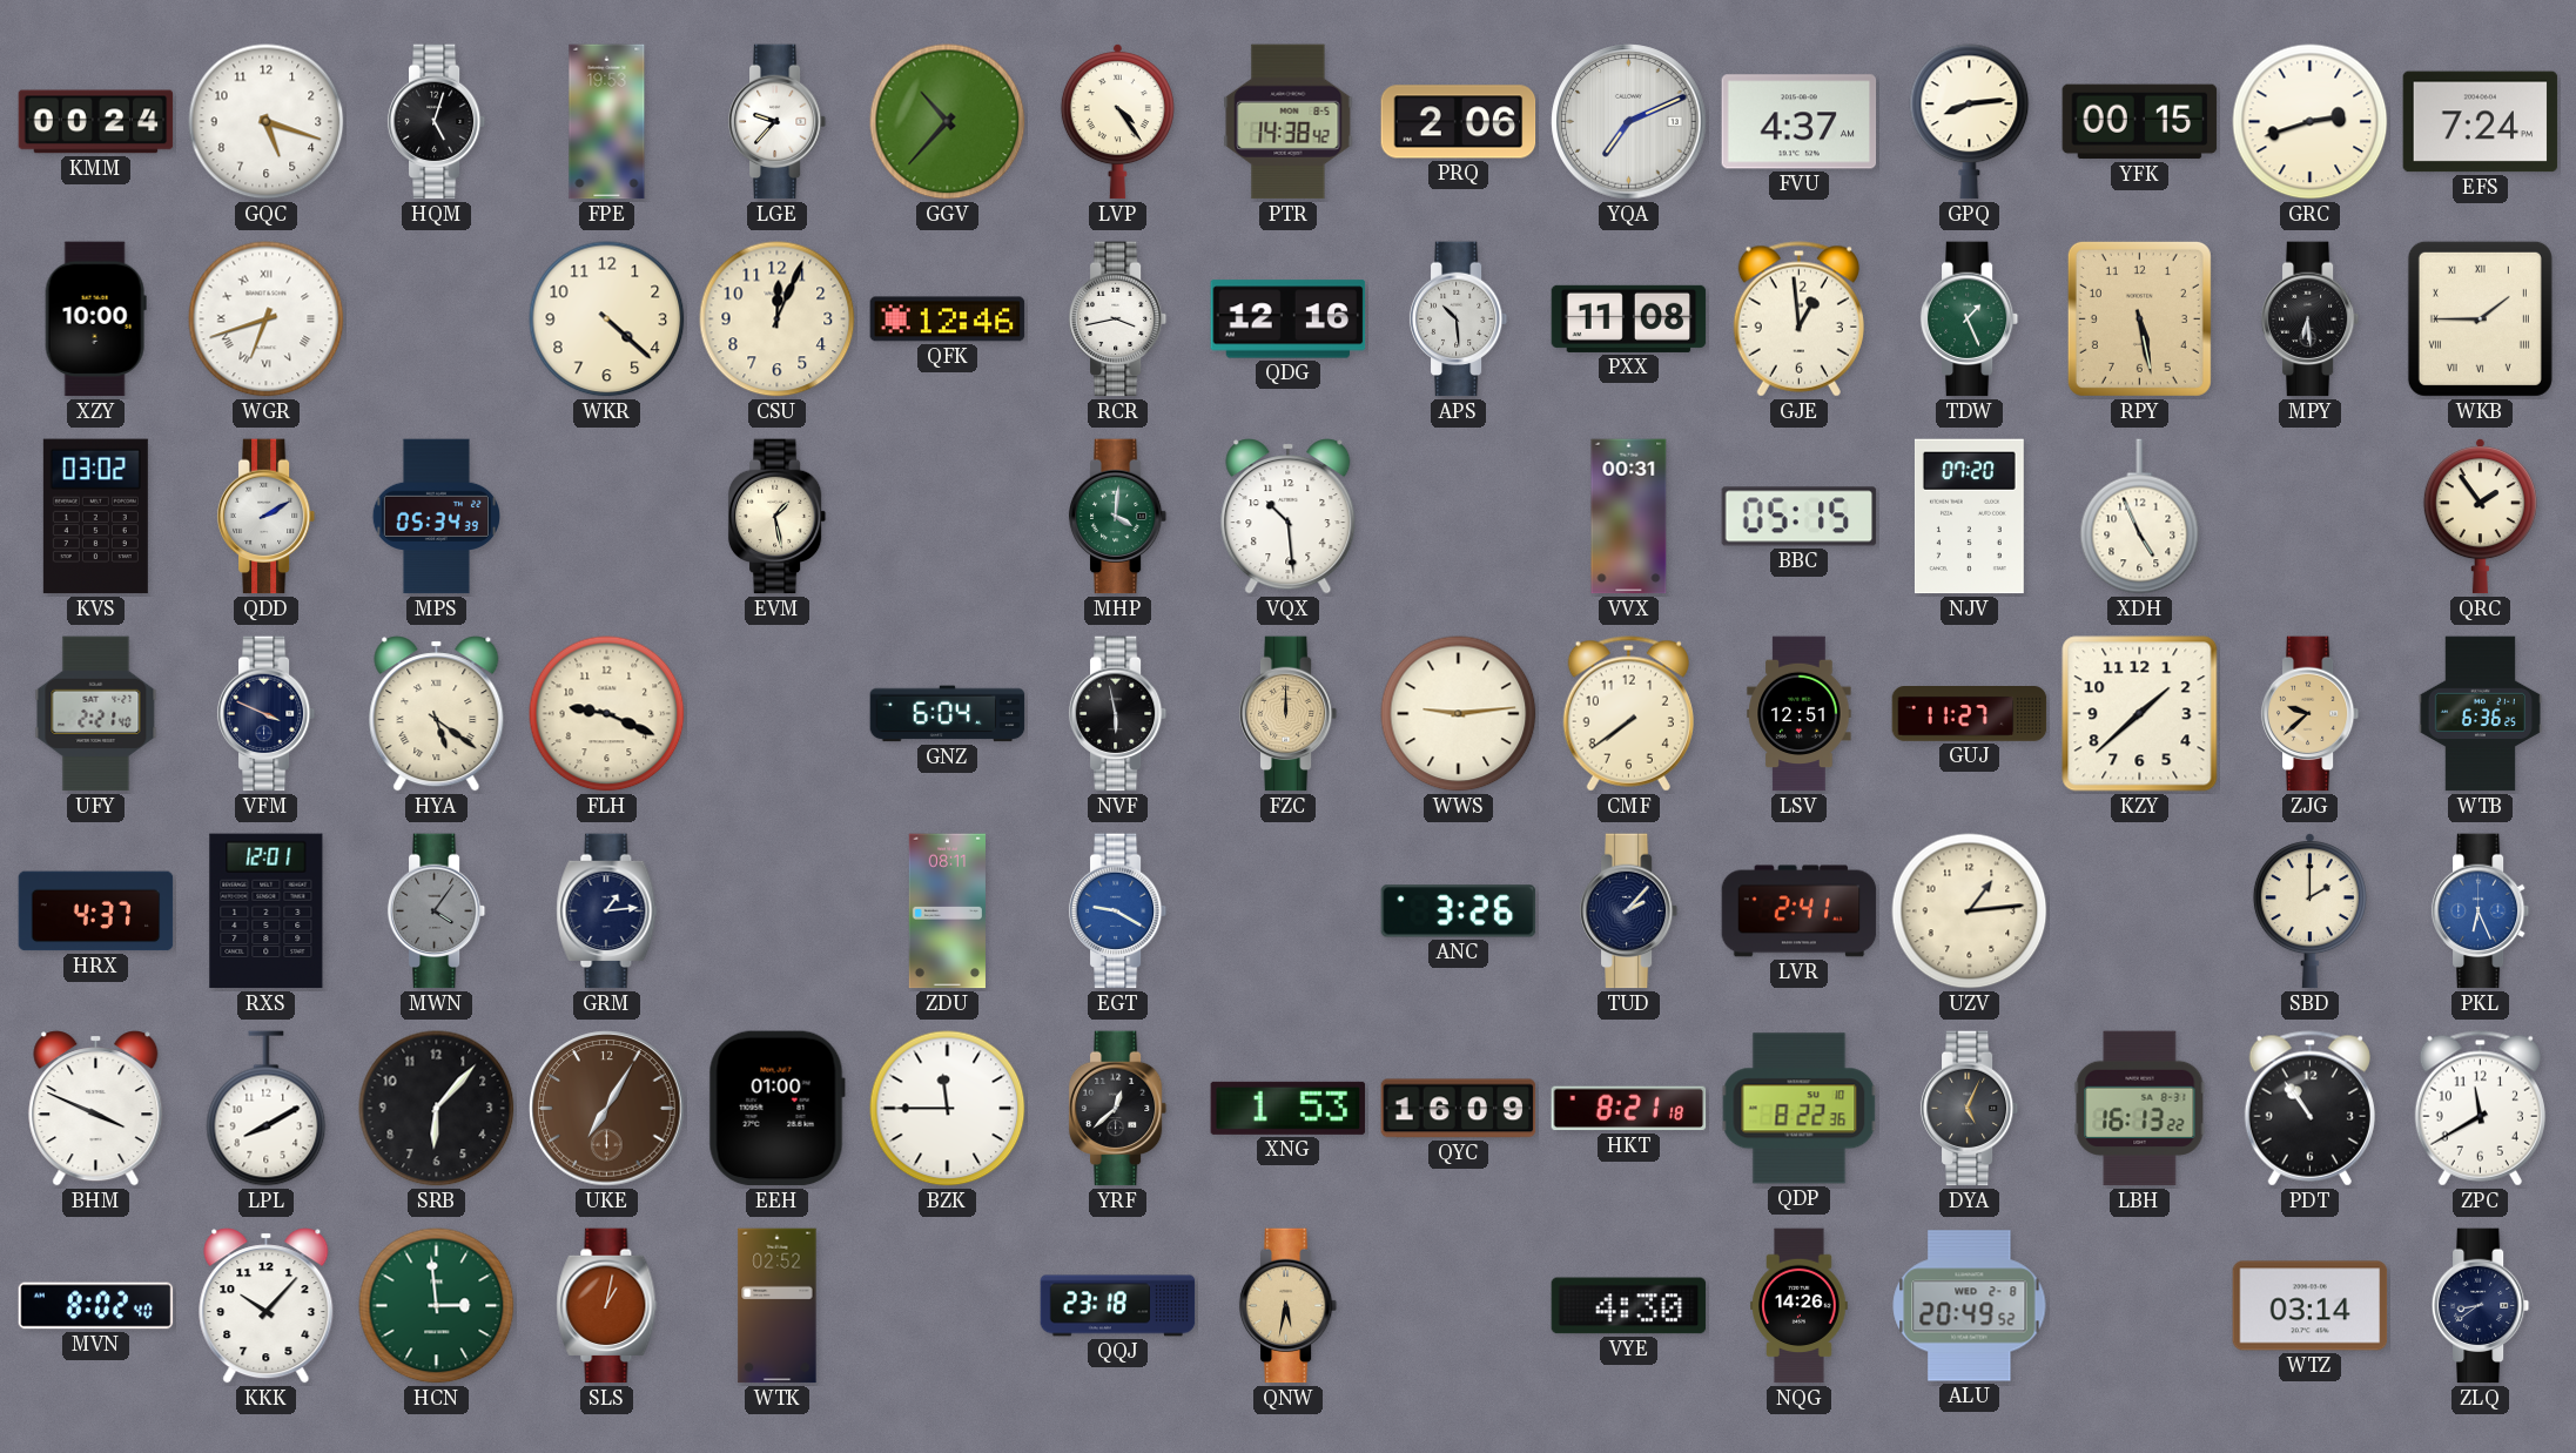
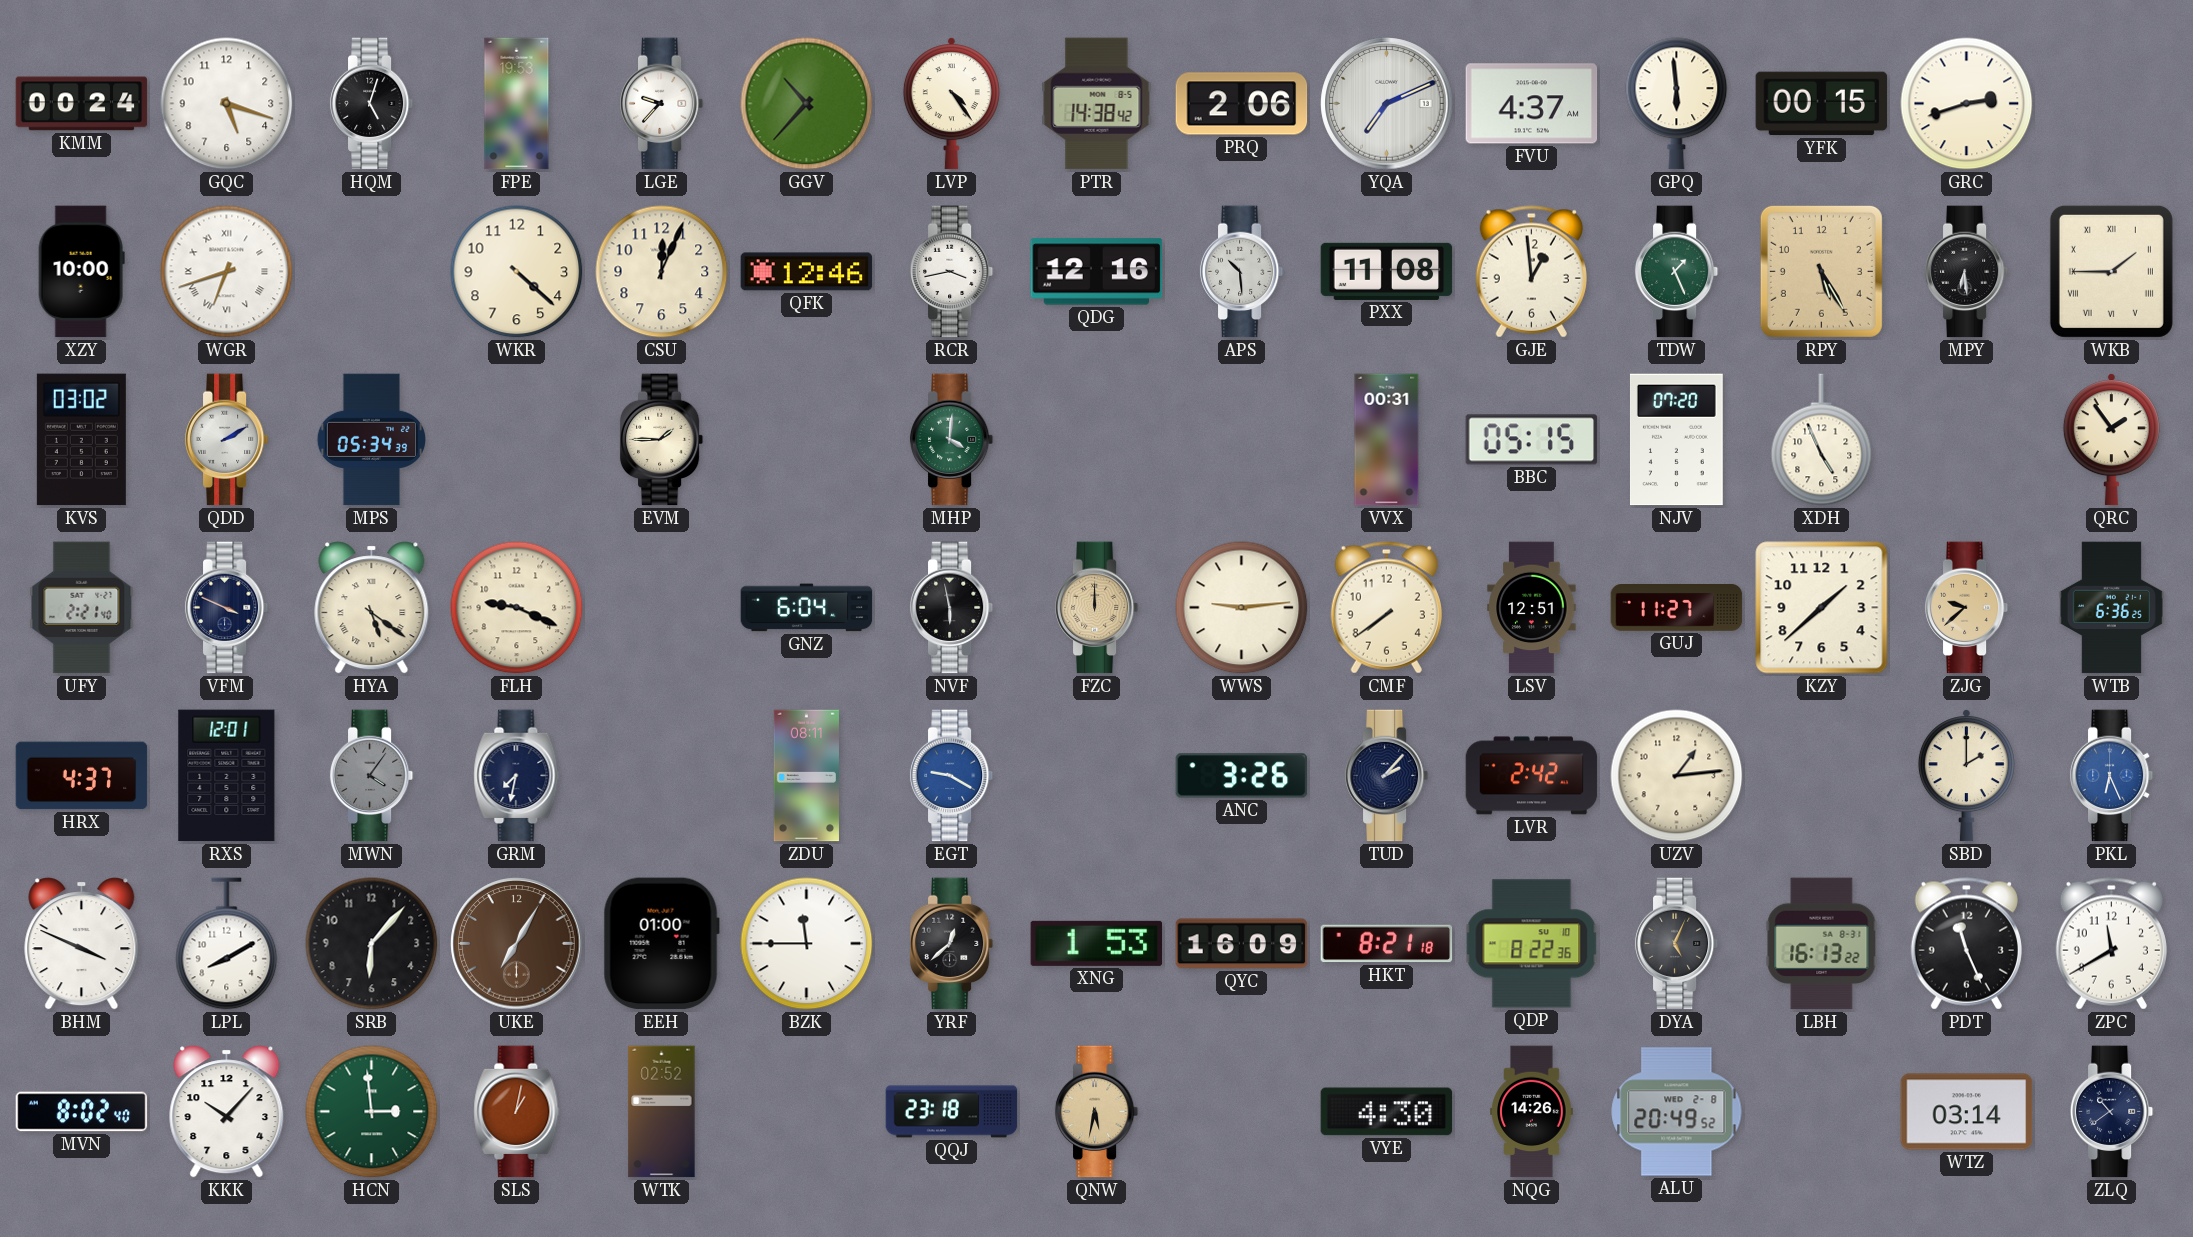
GPQ: 8:14 -> 5:59 (1677, 104)
EFS: 7:24 -> none (2481, 122)
RPY: 5:28 -> 5:25 (1821, 271)
EVM: 1:28 -> 1:45 (662, 440)
VQX: 10:29 -> none (1289, 517)
GRM: 1:14 -> 7:32 (517, 776)
LVR: 2:41 -> 2:42 (1532, 776)
PDT: 10:54 -> 11:26 (1966, 944)
ZLQ: 8:39 -> 10:39 (2112, 1112)
